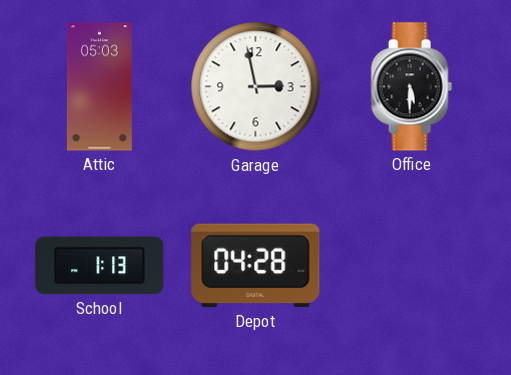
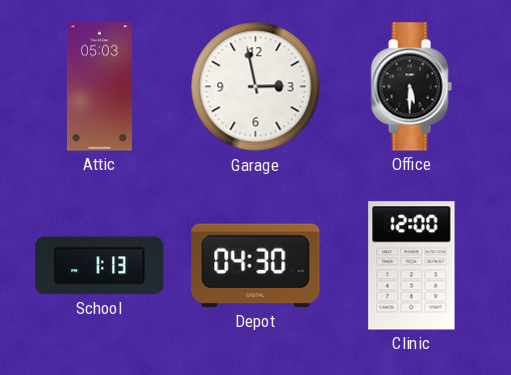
Depot: 04:28 -> 04:30 (256, 266)
Clinic: none -> 12:00 (412, 266)
